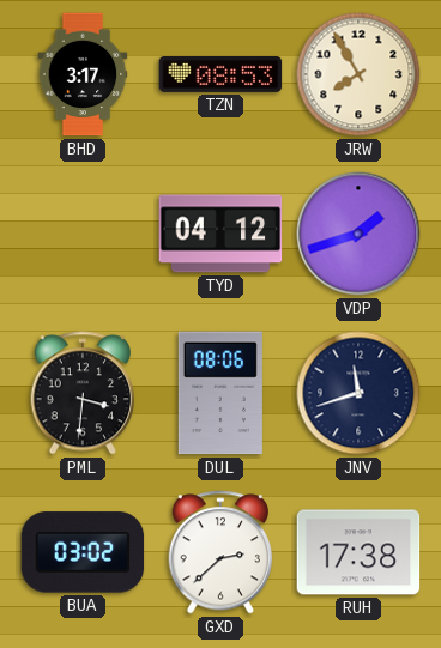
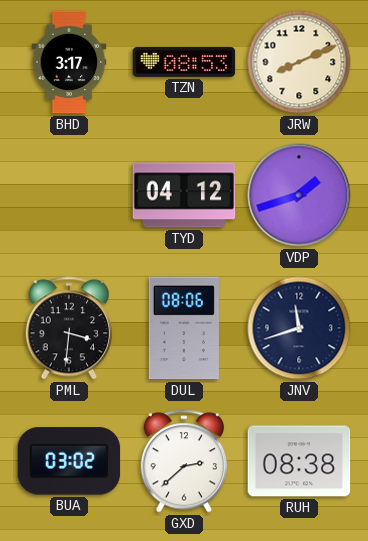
JRW: 7:55 -> 8:11 (299, 62)
RUH: 17:38 -> 08:38 (299, 461)
